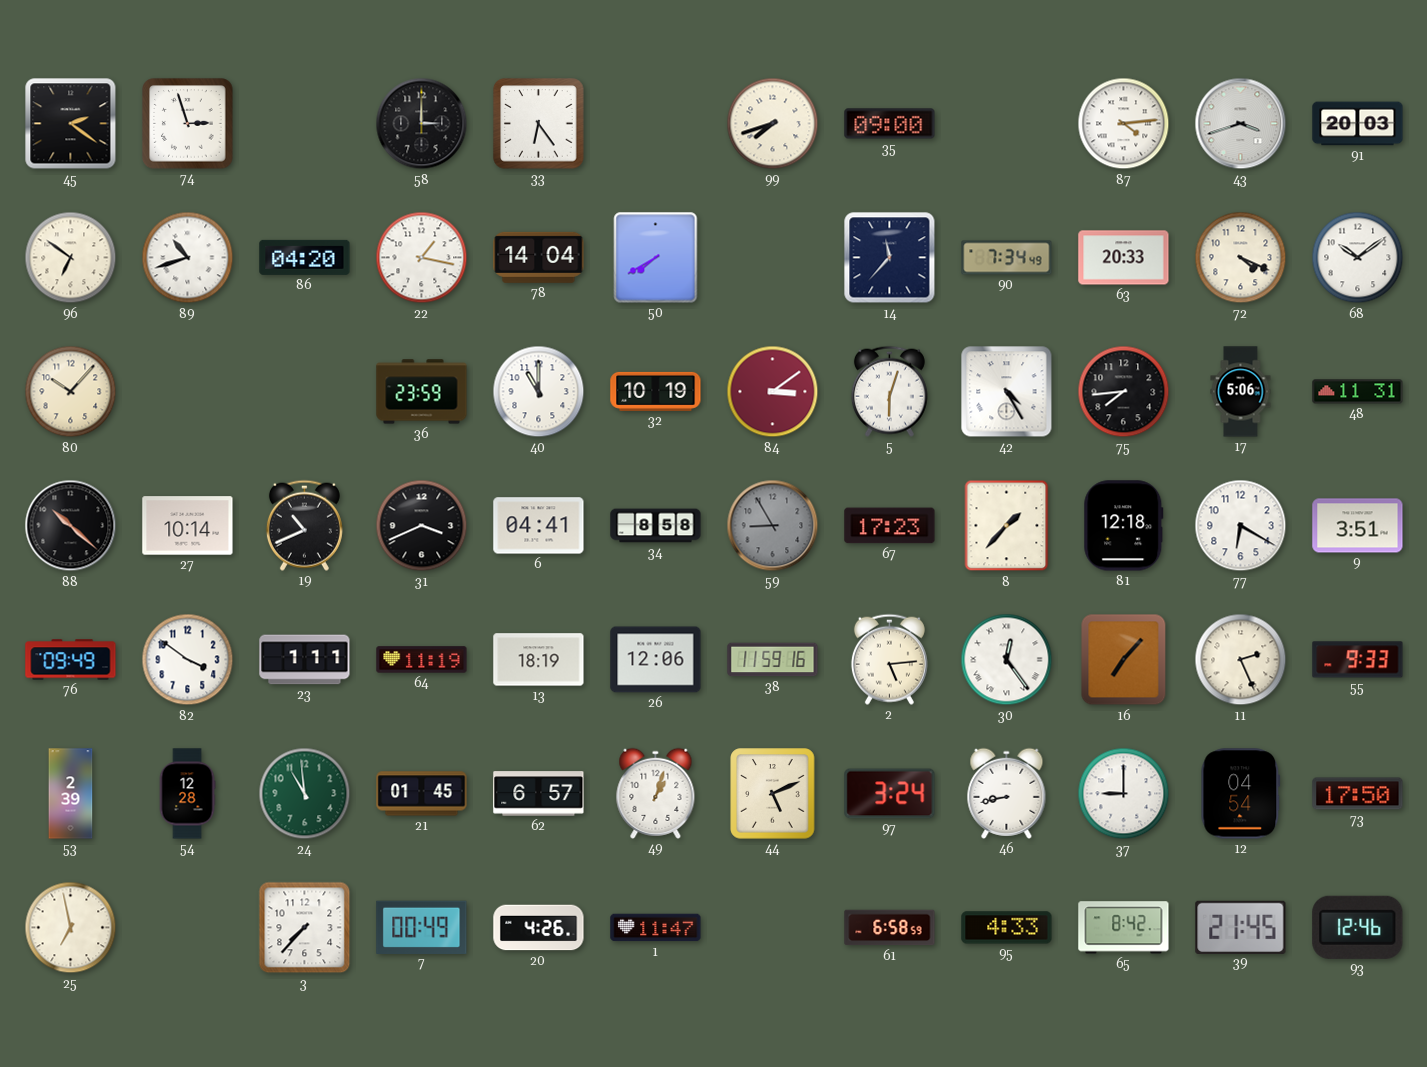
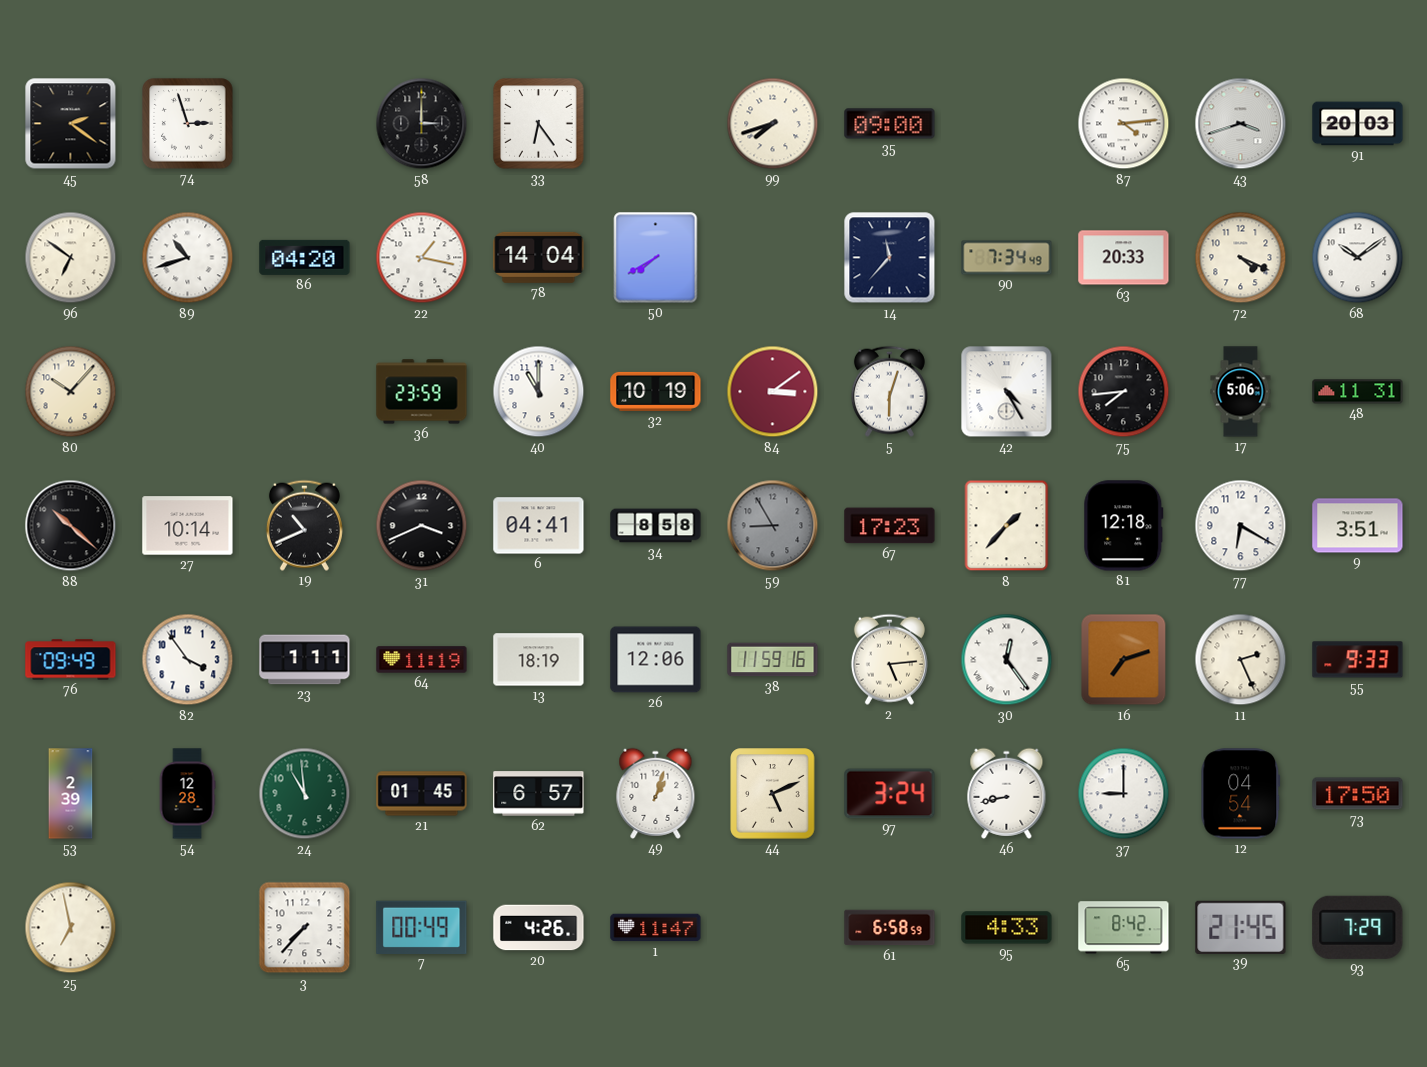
82: 3:51 -> 3:54 (188, 660)
16: 7:07 -> 7:12 (1124, 660)
93: 12:46 -> 7:29 (1358, 927)
